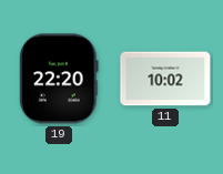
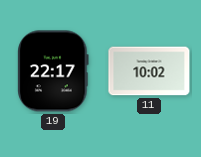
19: 22:20 -> 22:17 (53, 71)
